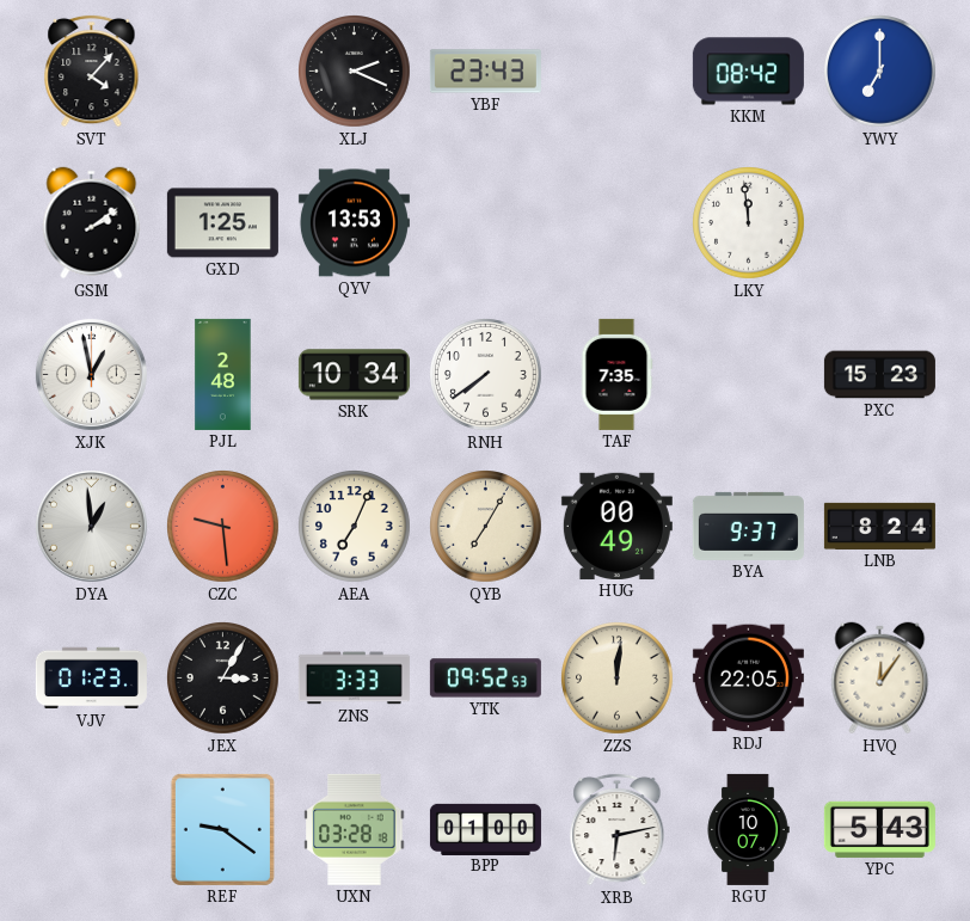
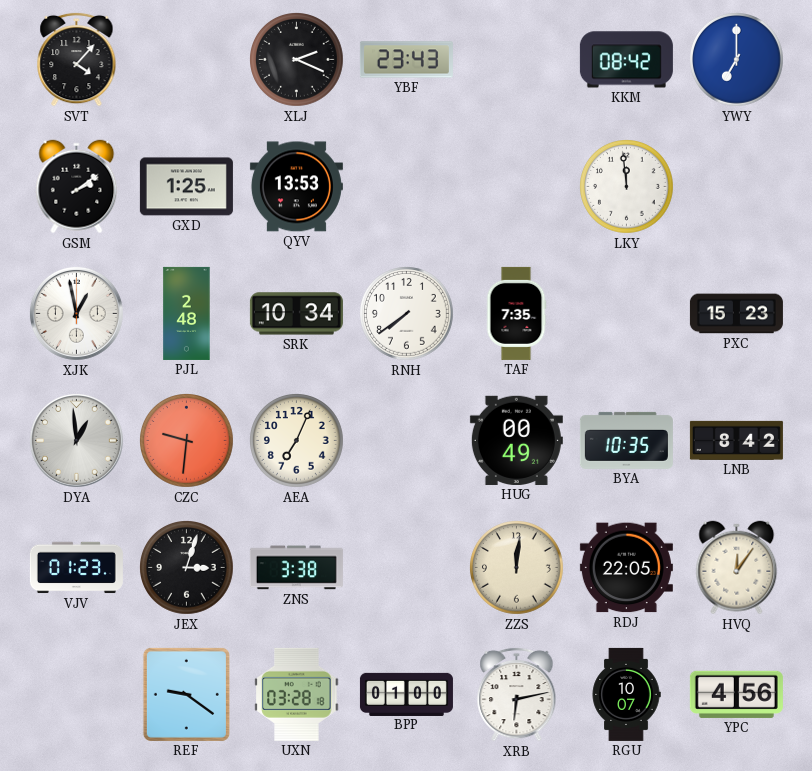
CZC: 9:29 -> 9:31 (187, 441)
QYB: 7:05 -> none (486, 527)
BYA: 9:37 -> 10:35 (626, 440)
LNB: 8:24 -> 8:42 (736, 440)
JEX: 3:05 -> 3:03 (187, 568)
ZNS: 3:33 -> 3:38 (296, 568)
YTK: 09:52 -> none (485, 679)
YPC: 5:43 -> 4:56 (736, 694)
